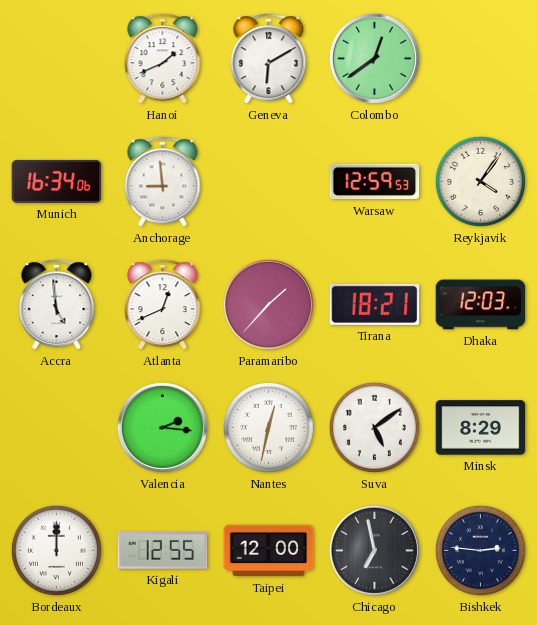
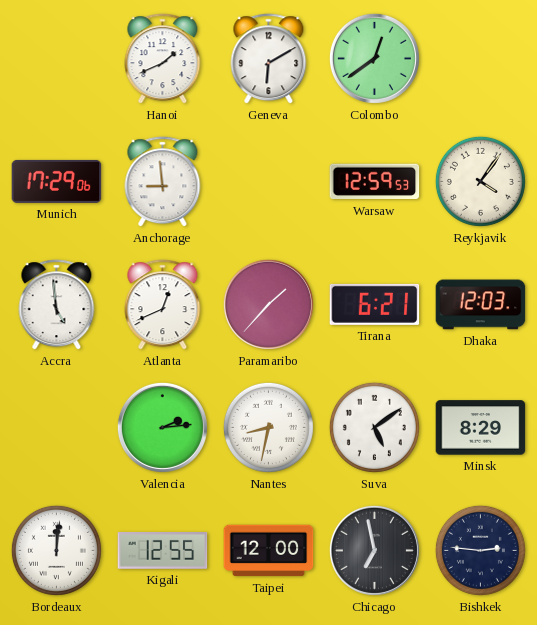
Munich: 16:34 -> 17:29 (57, 181)
Tirana: 18:21 -> 6:21 (375, 304)
Valencia: 2:16 -> 2:14 (162, 427)
Nantes: 12:32 -> 8:32 (268, 427)
Bordeaux: 12:00 -> 12:01 (56, 550)
